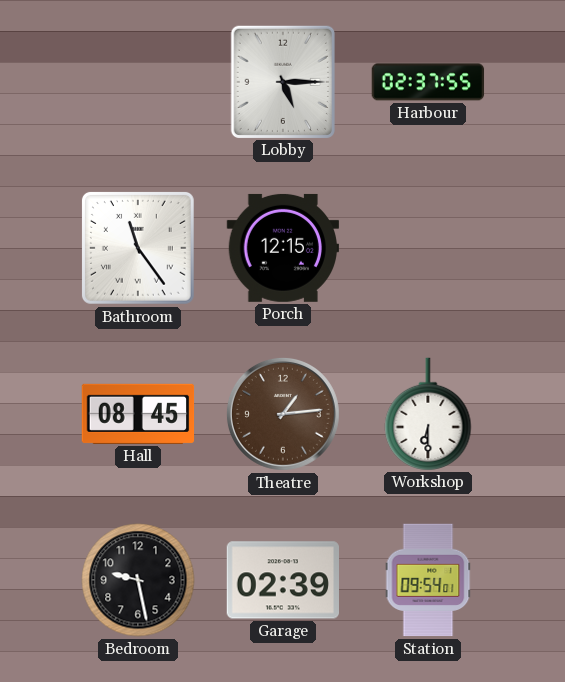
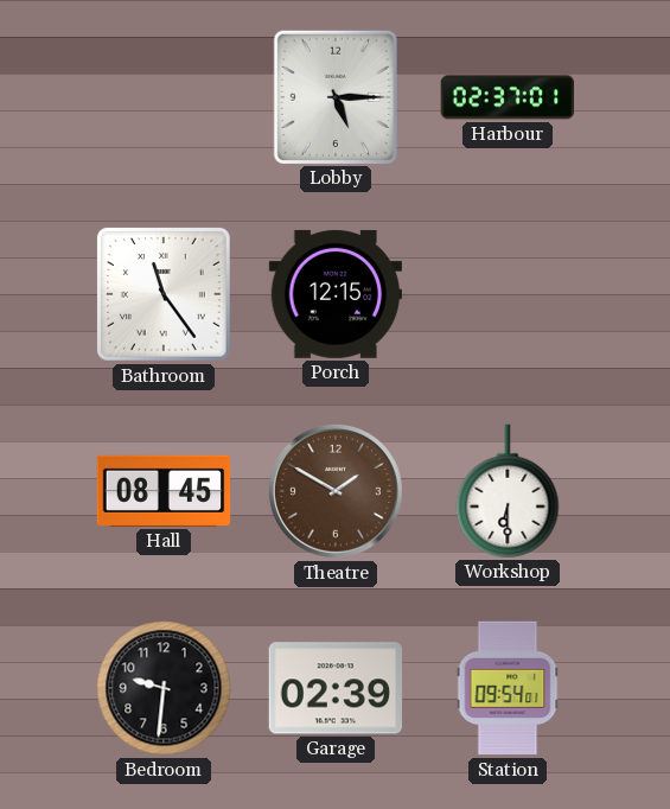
Harbour: 02:37:55 -> 02:37:01 (508, 97)
Theatre: 1:14 -> 1:50 (336, 491)
Bedroom: 9:28 -> 9:31 (164, 688)
